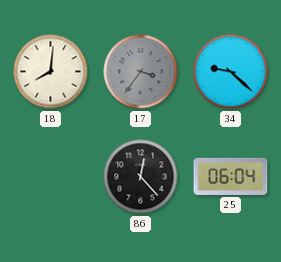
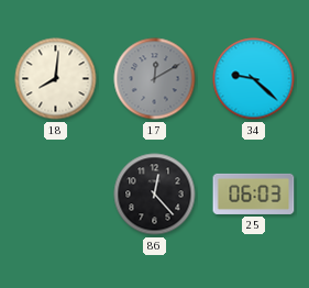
17: 3:36 -> 12:10 (155, 79)
25: 06:04 -> 06:03 (254, 193)
